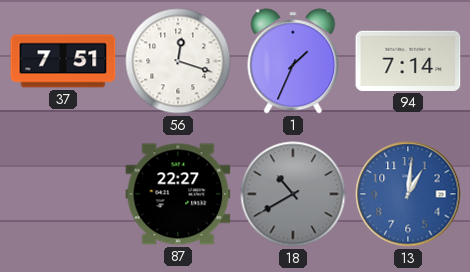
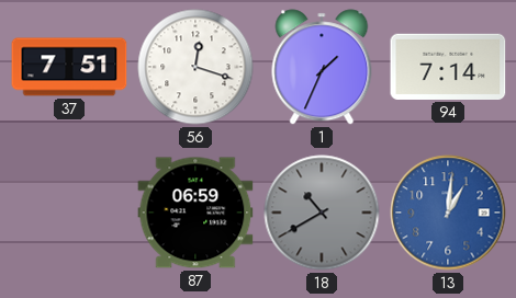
87: 22:27 -> 06:59 (195, 213)
